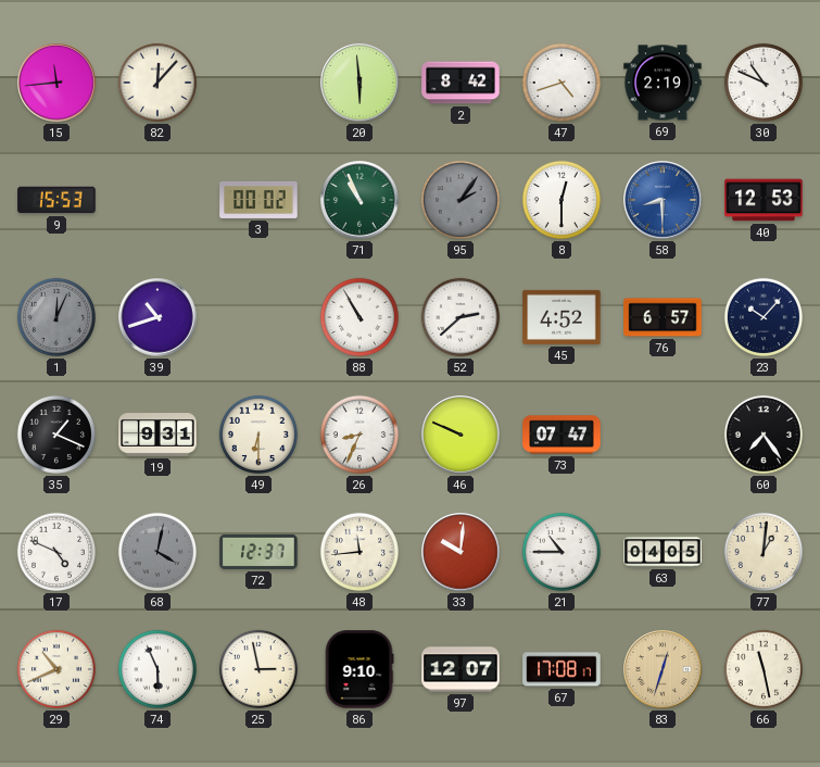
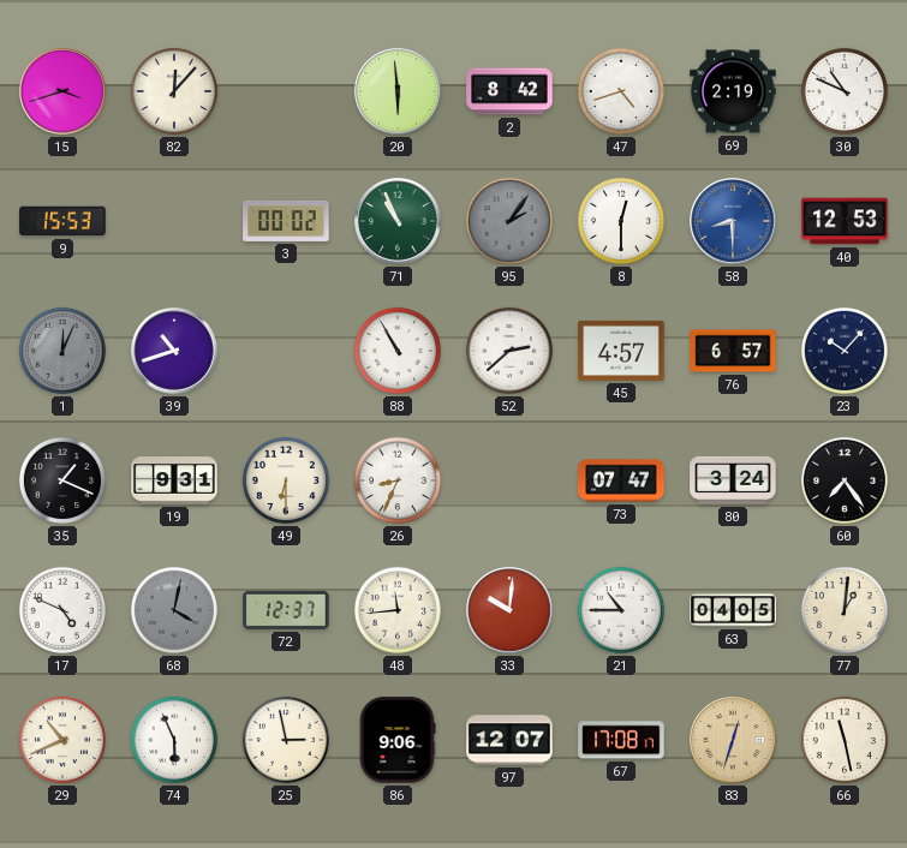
15: 11:44 -> 3:42 (62, 91)
45: 4:52 -> 4:57 (621, 351)
46: 9:49 -> none (461, 435)
80: none -> 3:24 (733, 480)
86: 9:10 -> 9:06 (398, 740)
